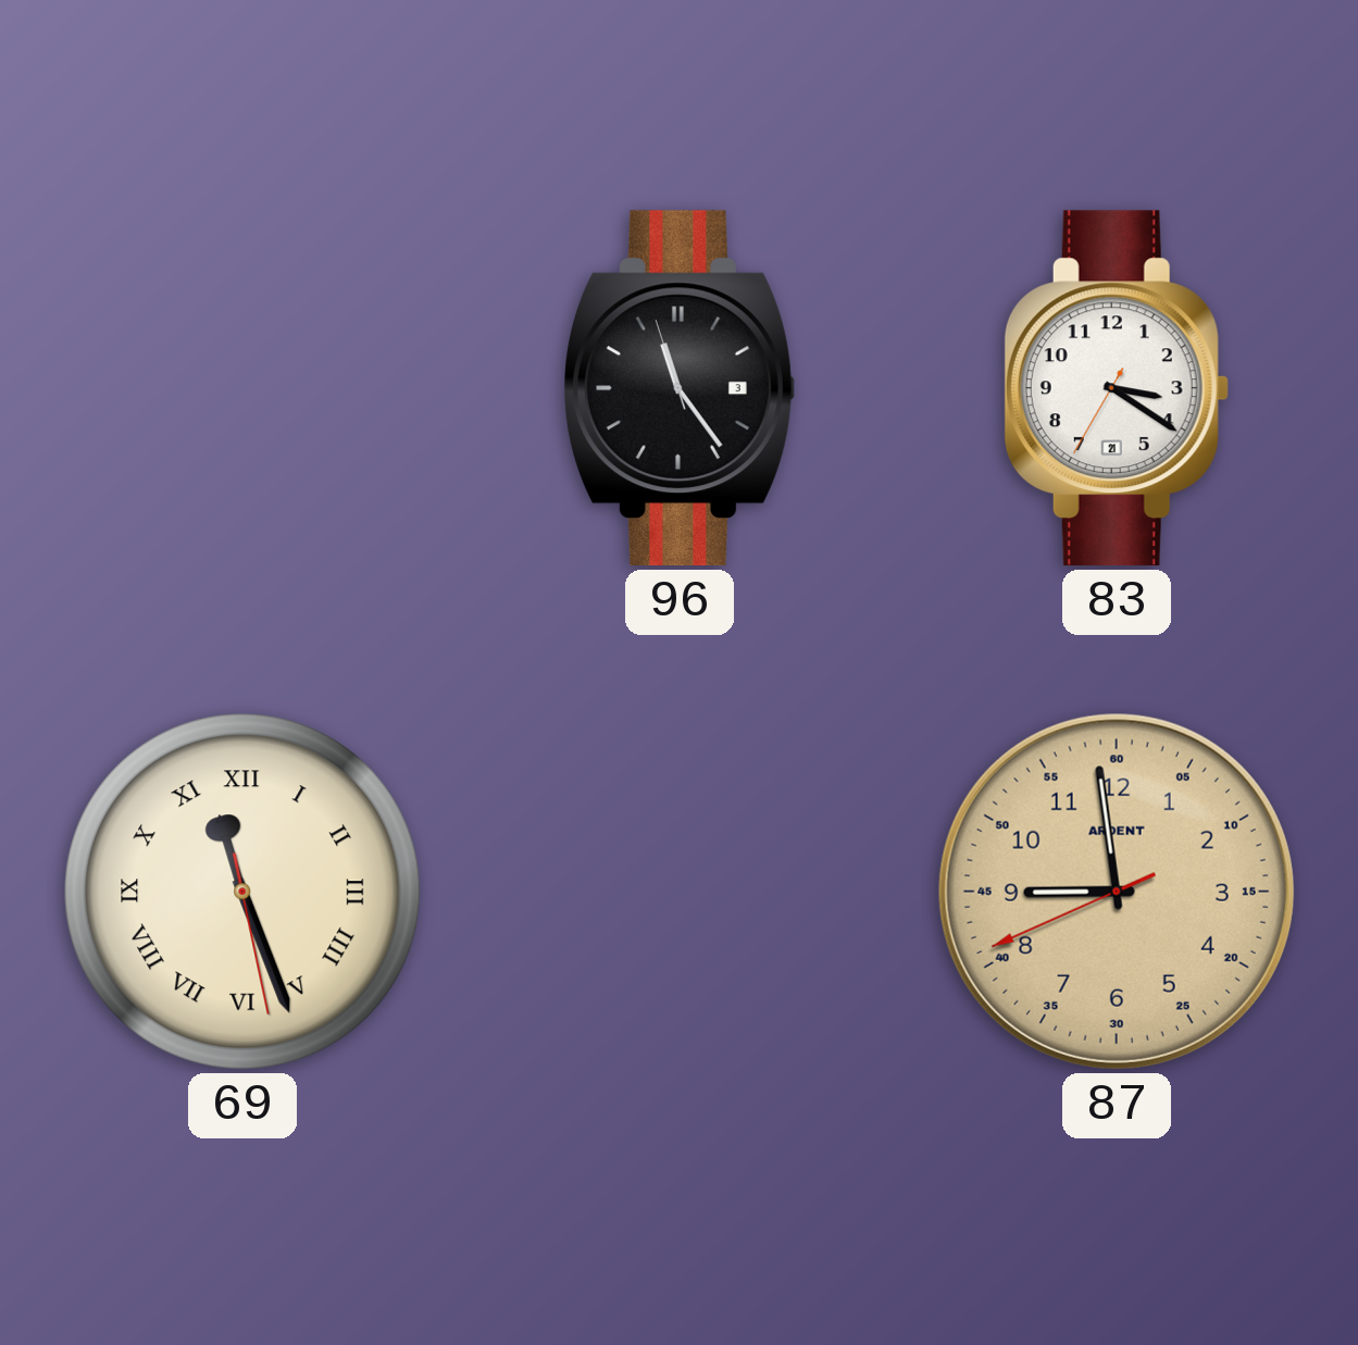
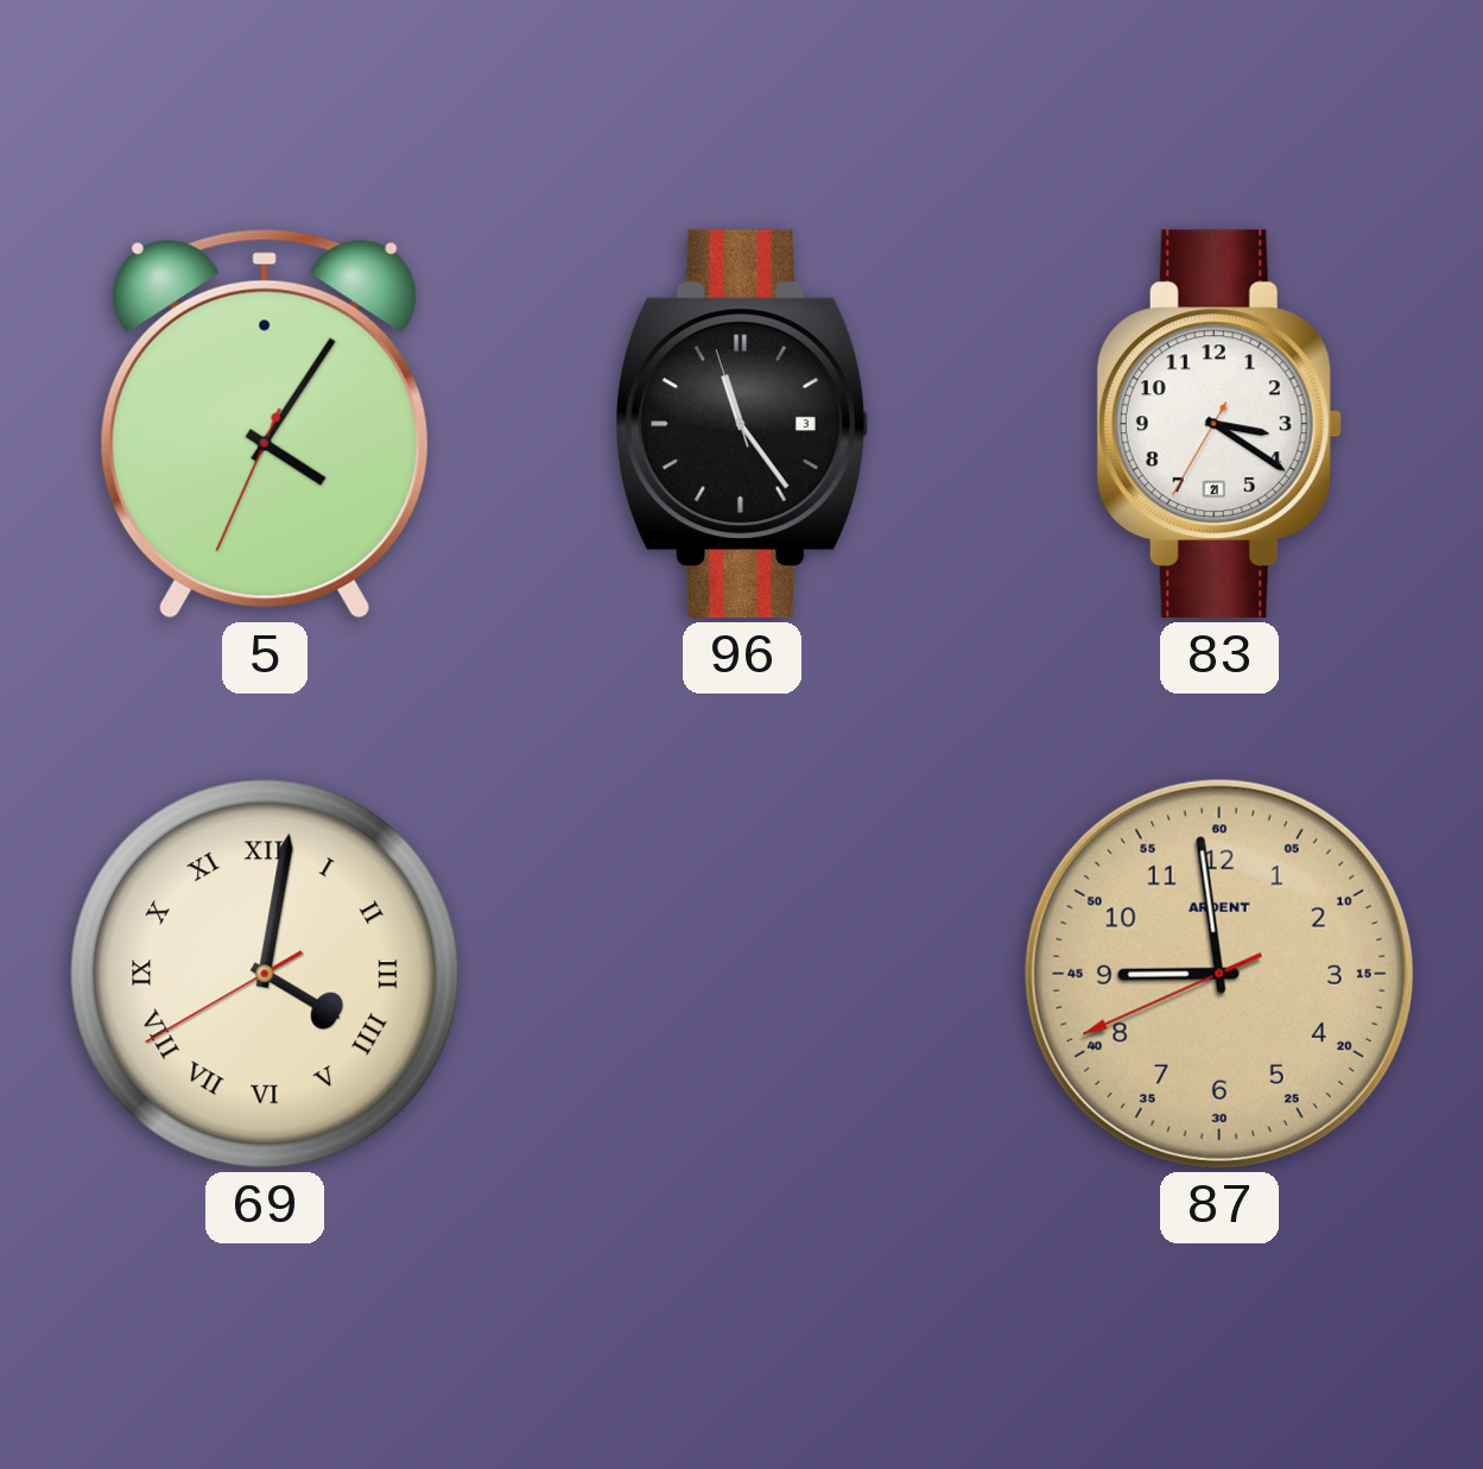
5: none -> 4:05 (265, 424)
69: 11:26 -> 4:01 (265, 974)
